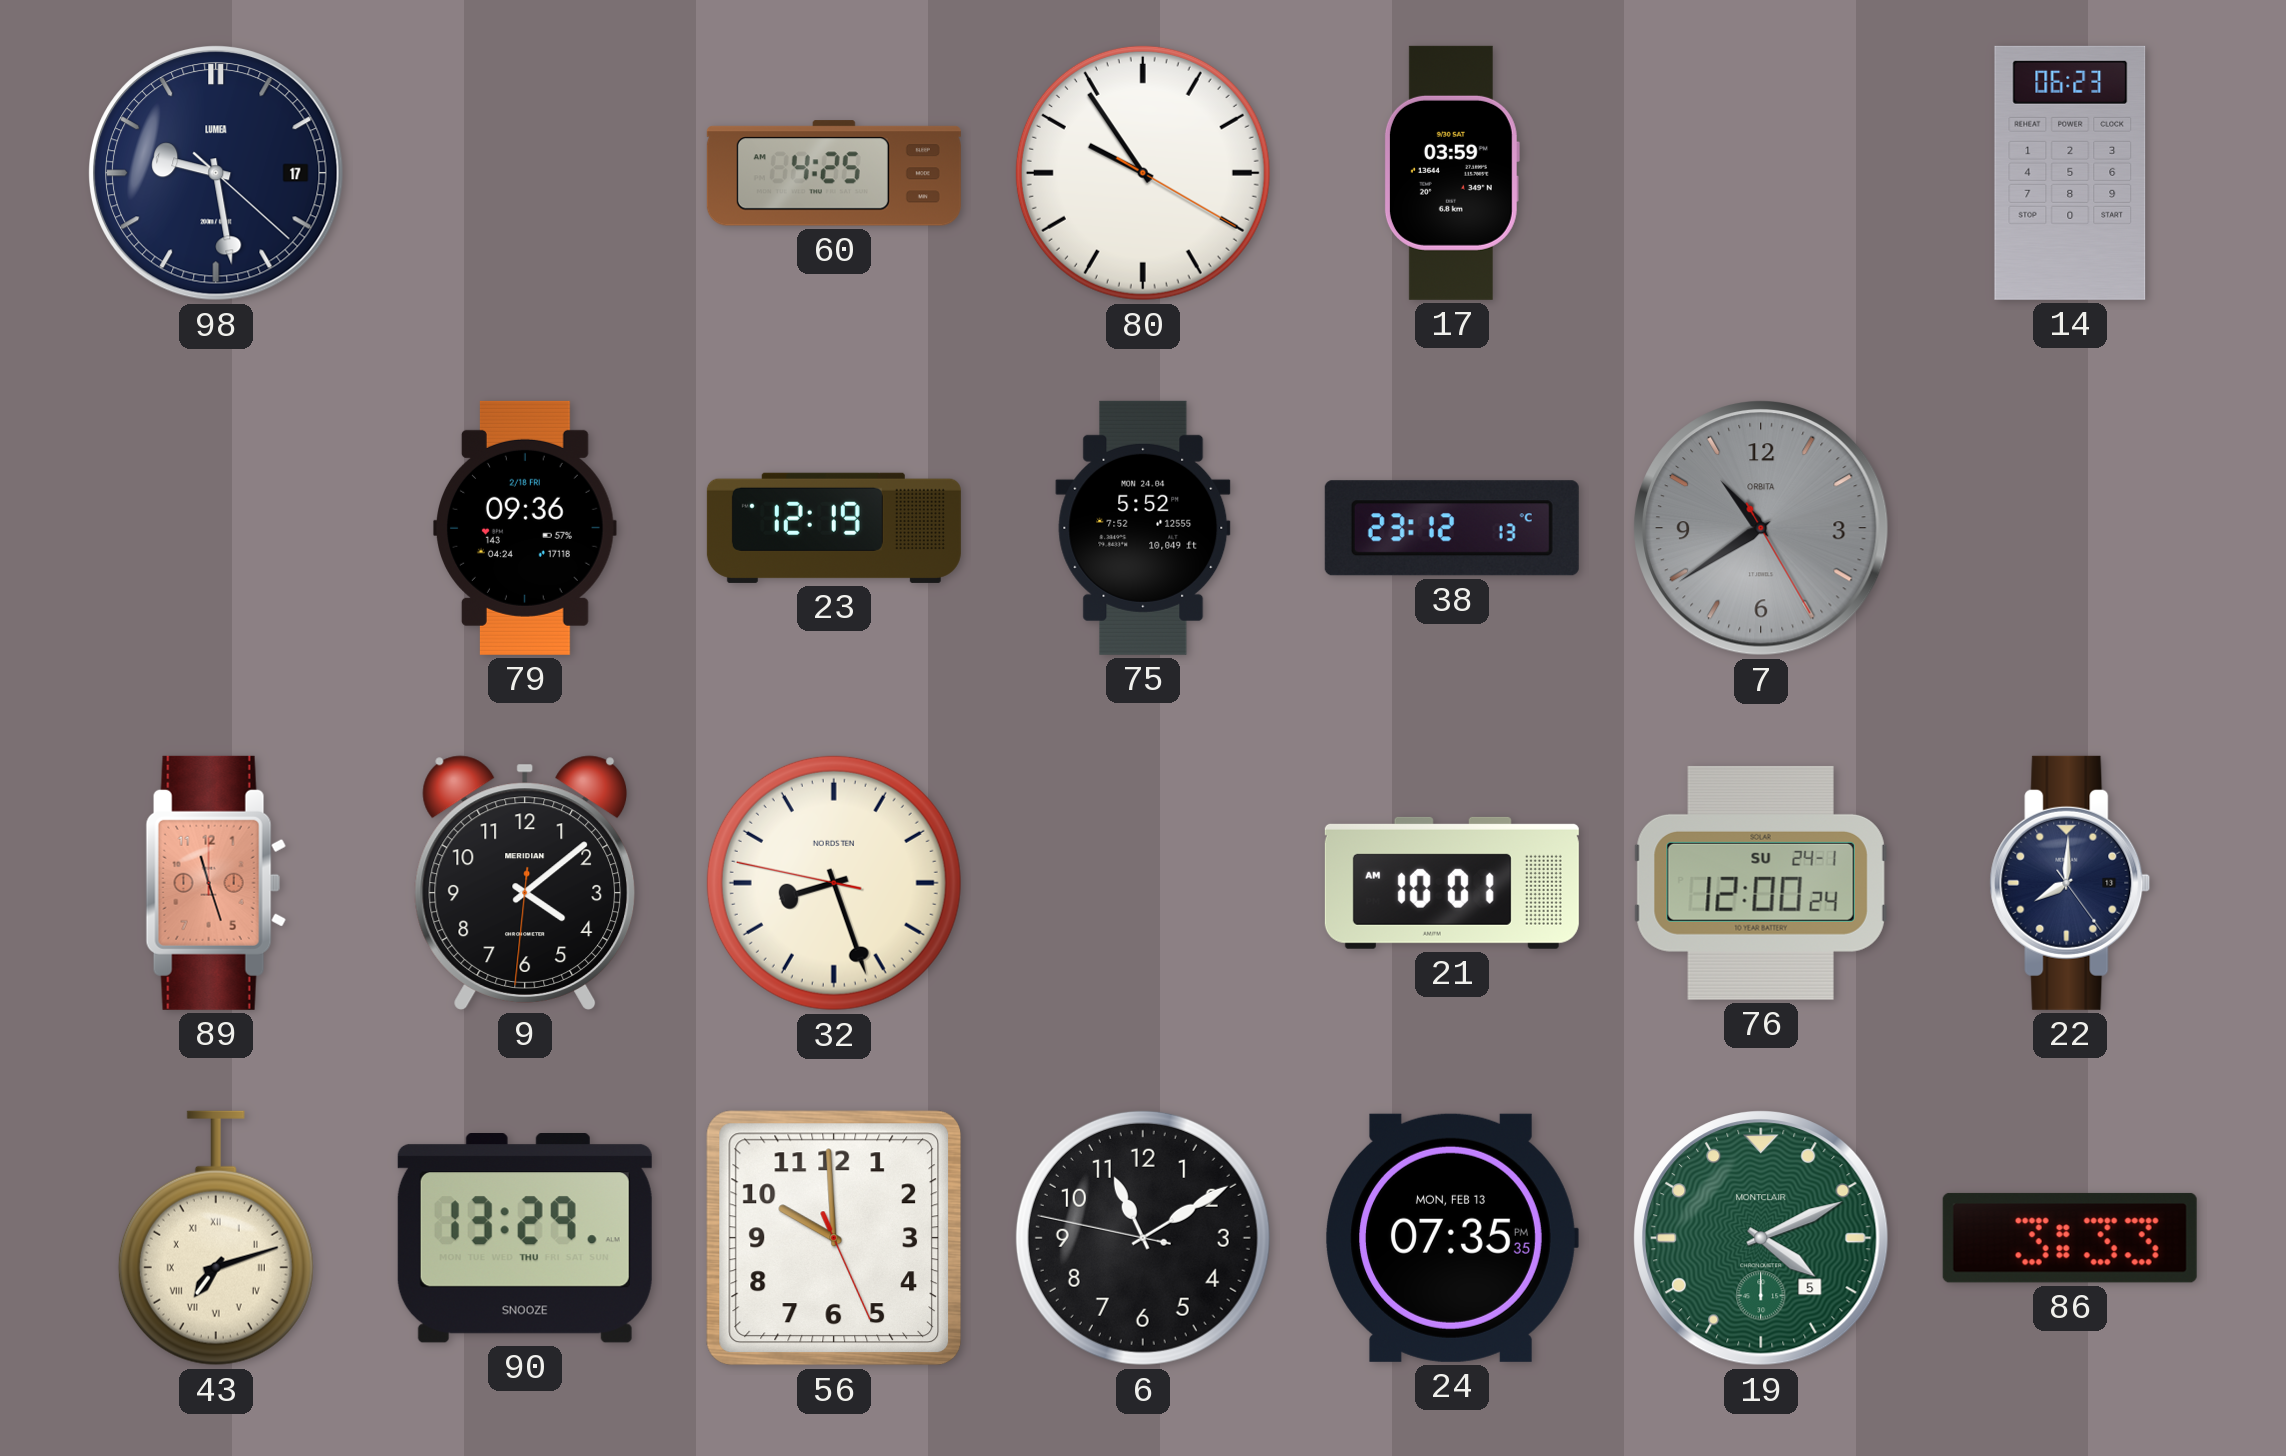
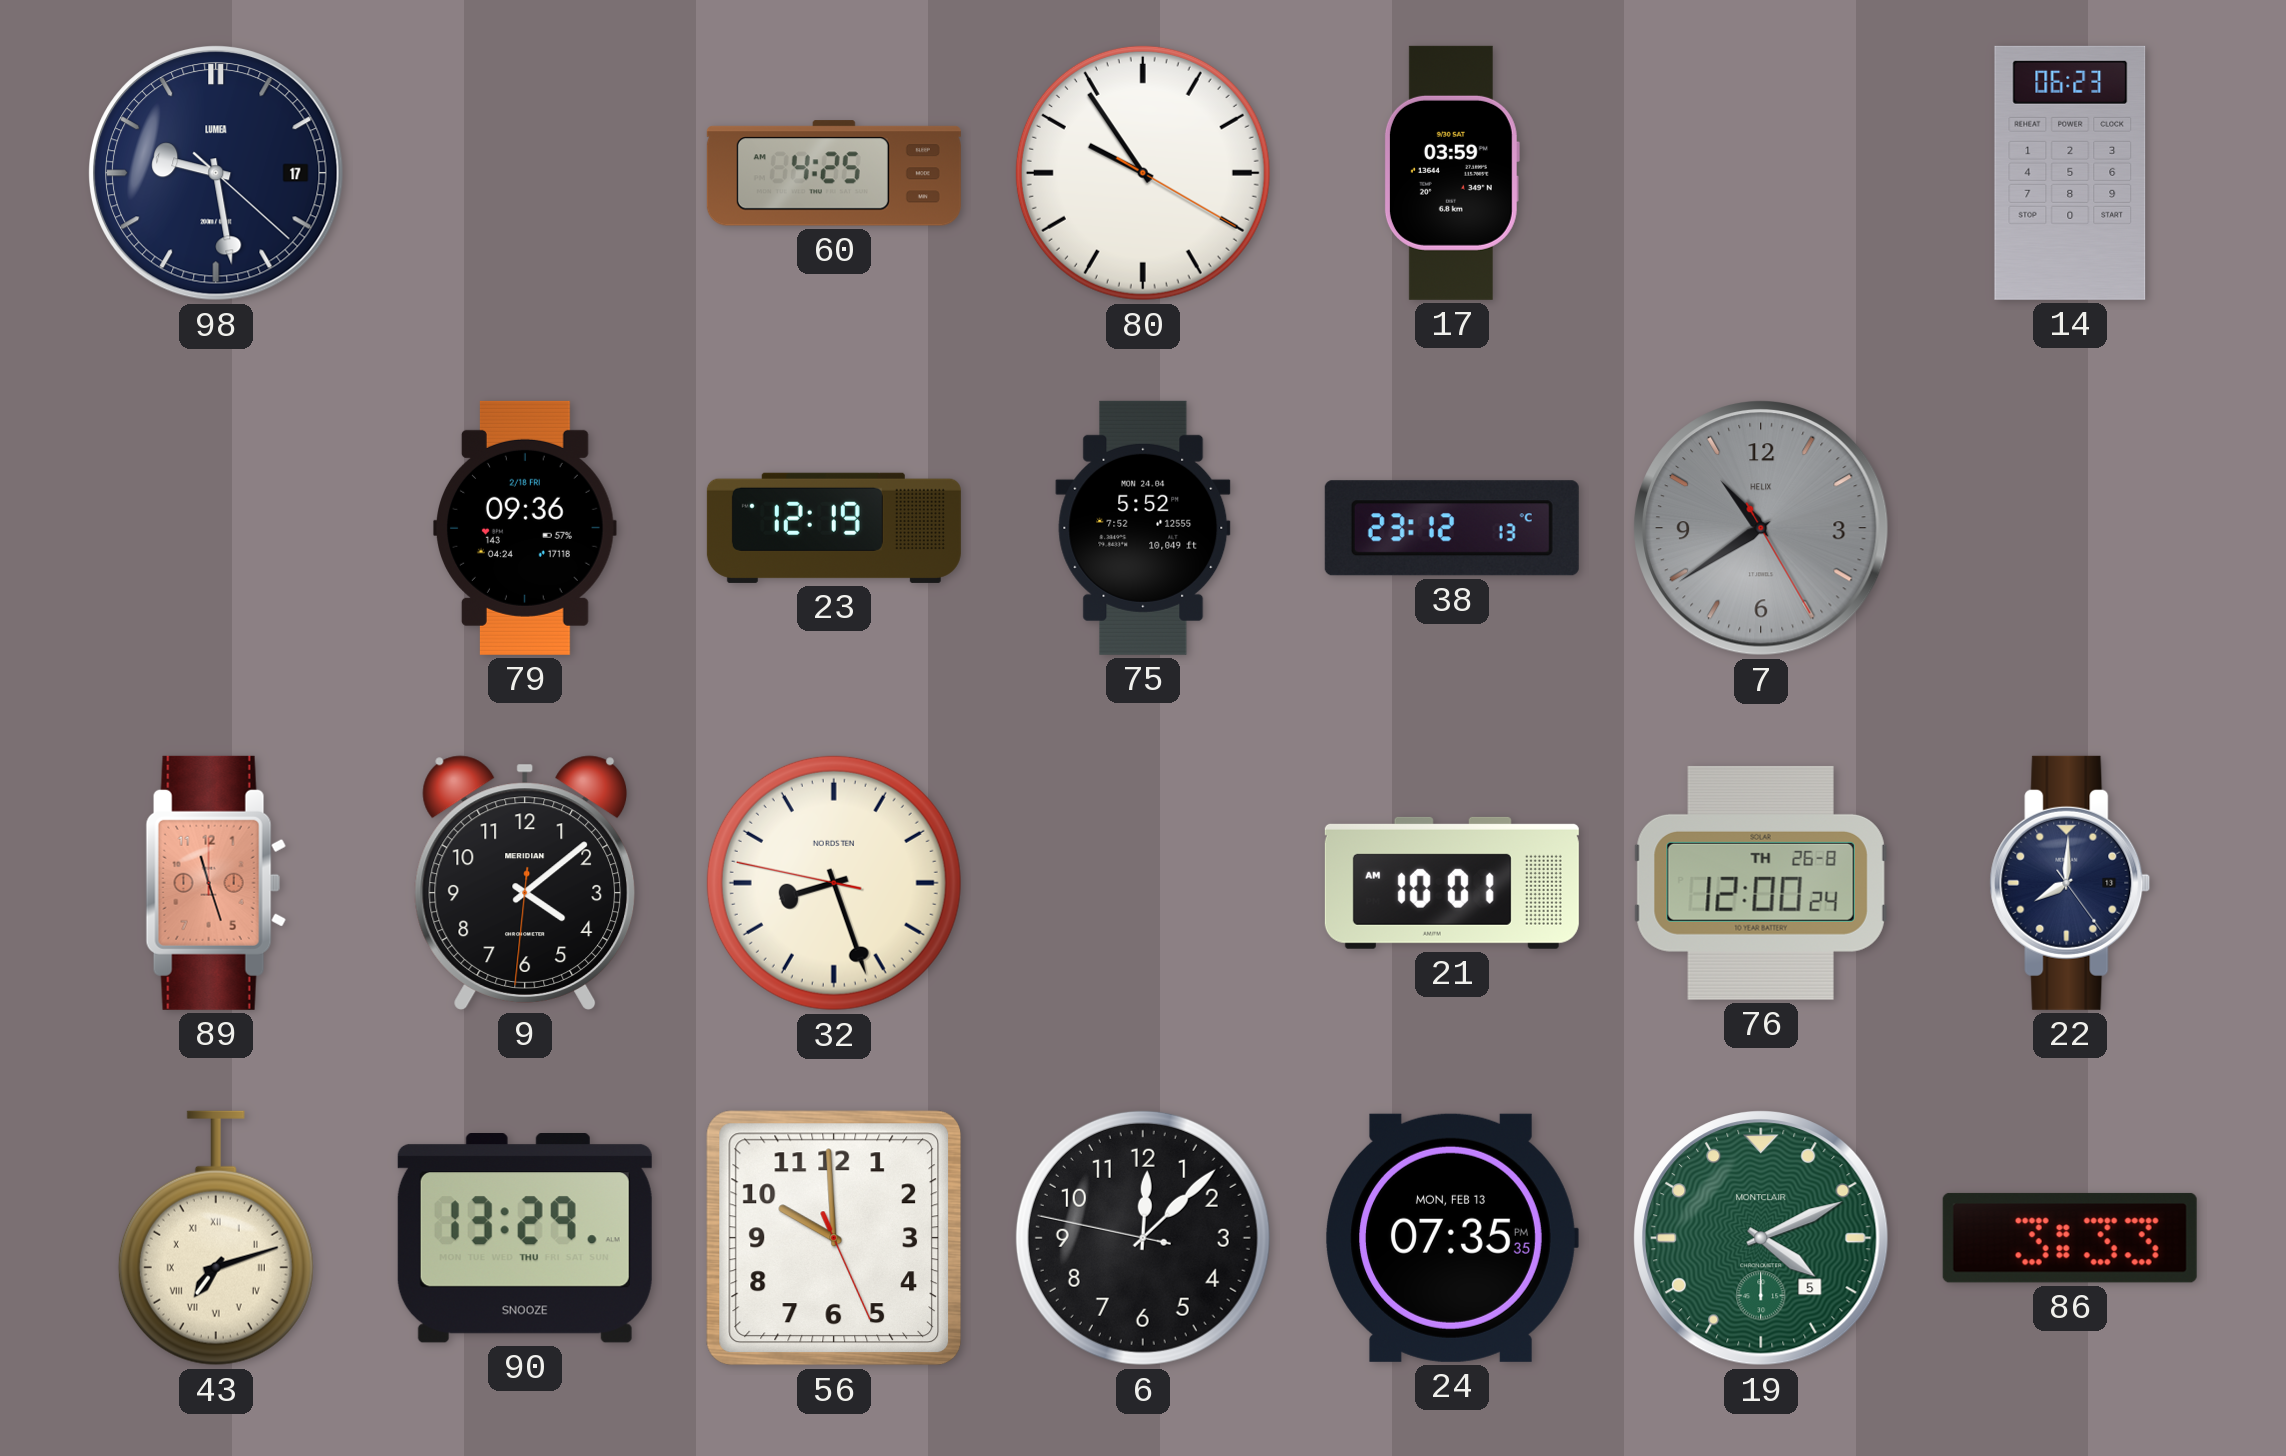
7 brand: ORBITA -> HELIX (1762, 529)
76 date: SU 24-1 -> TH 26-8 (1761, 883)
6: 11:09 -> 12:07 (1143, 1238)
